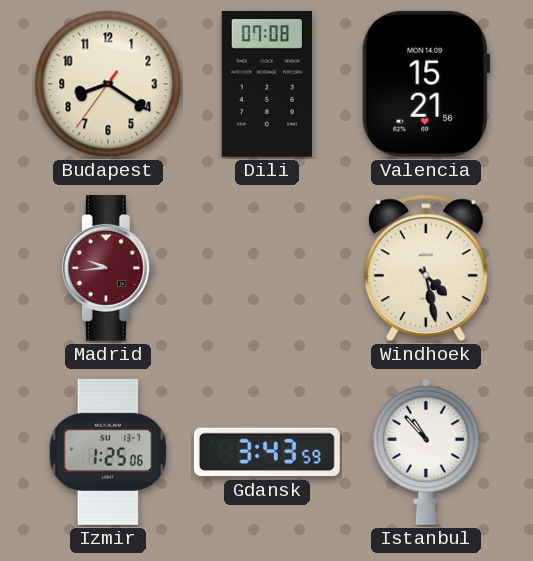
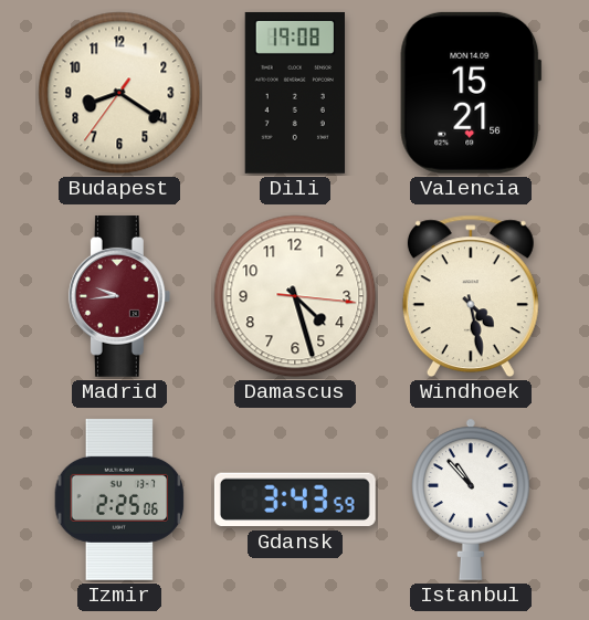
Dili: 07:08 -> 19:08 (294, 93)
Damascus: none -> 4:27 (295, 296)
Izmir: 1:25 -> 2:25 (119, 500)
